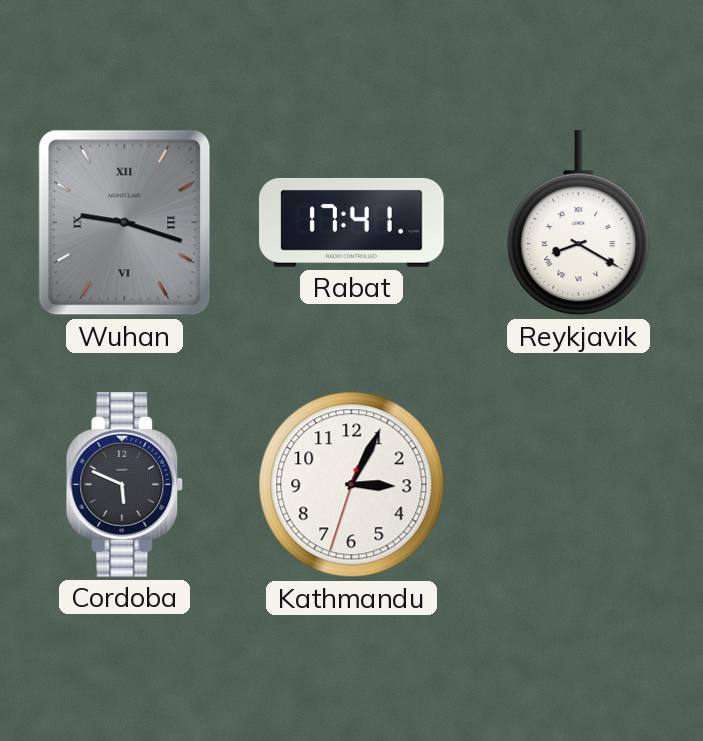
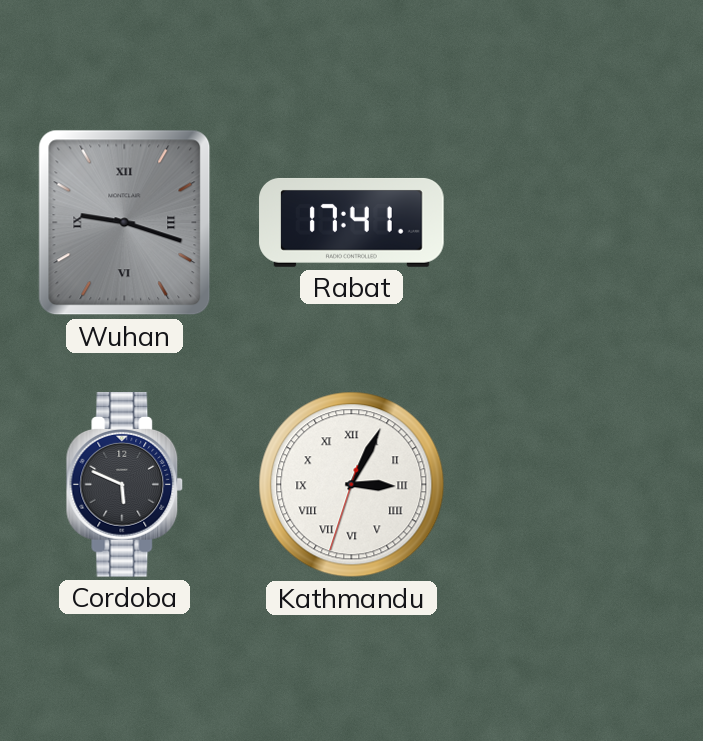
Reykjavik: 8:20 -> none (579, 224)
Kathmandu numerals: Arabic -> Roman (352, 485)
